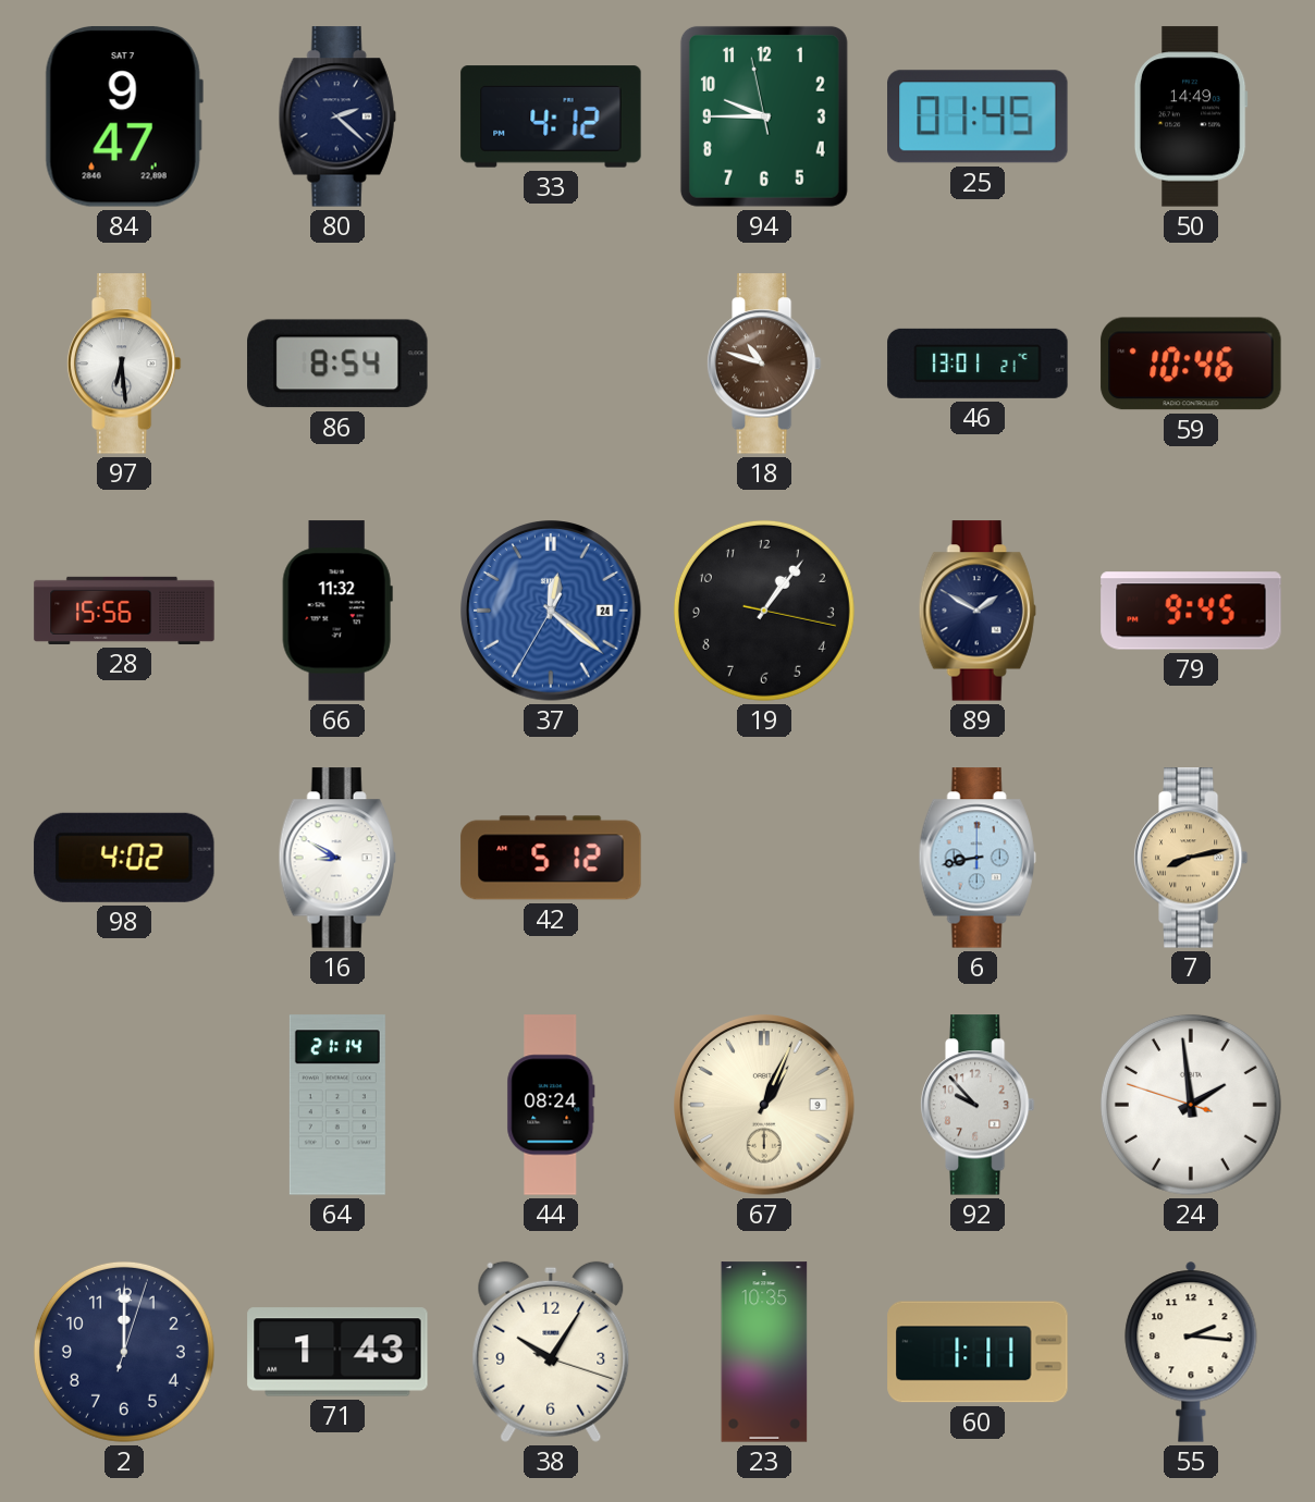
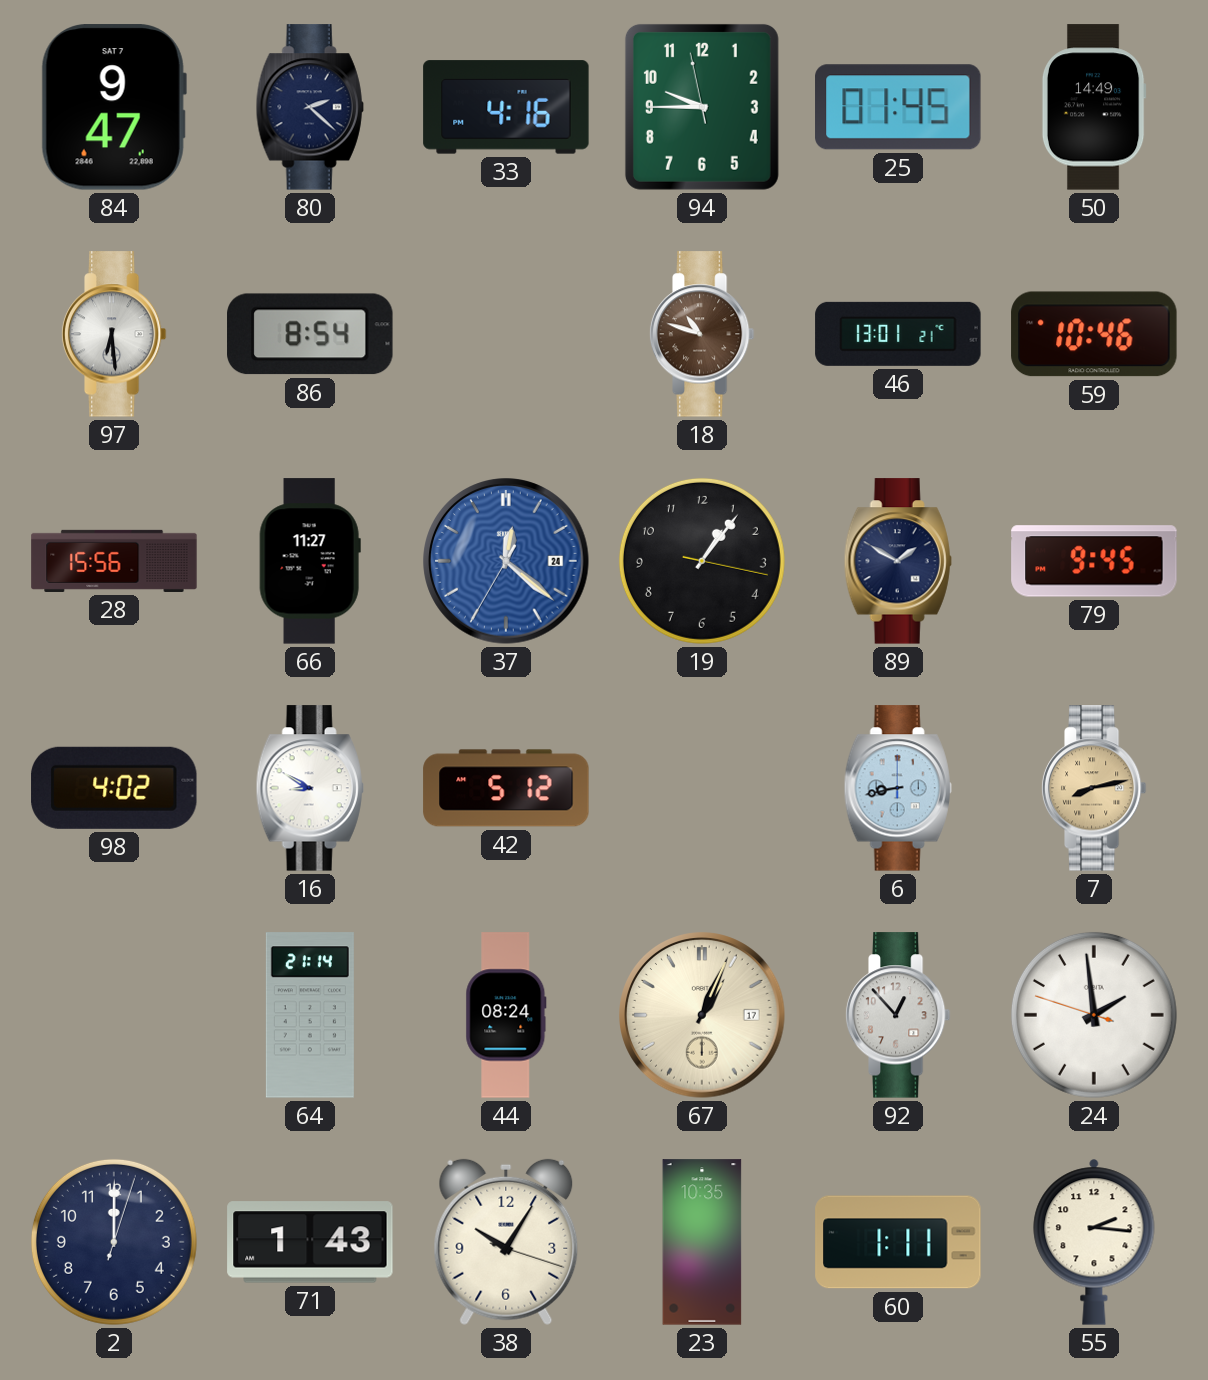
33: 4:12 -> 4:16 (506, 107)
66: 11:32 -> 11:27 (310, 561)
67 date: 9 -> 17 (702, 1015)
92: 9:53 -> 12:53 (898, 1015)
